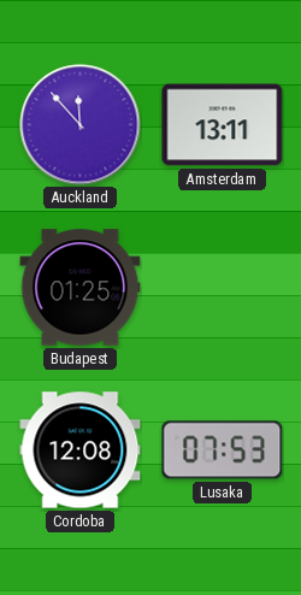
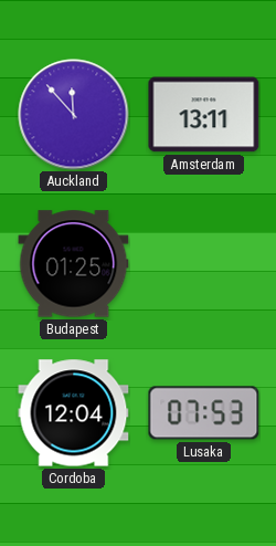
Cordoba: 12:08 -> 12:04 (74, 413)
